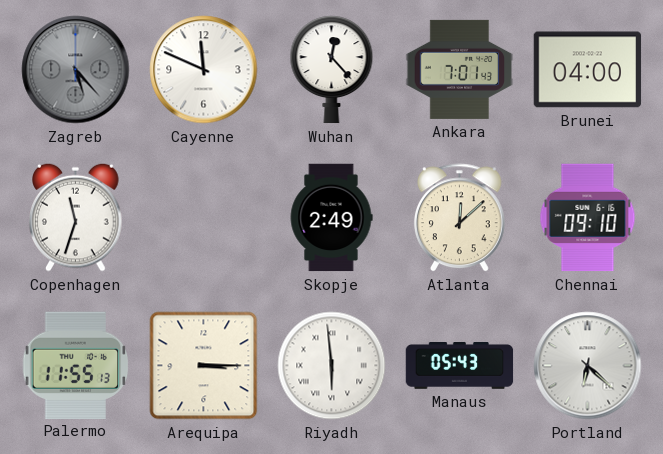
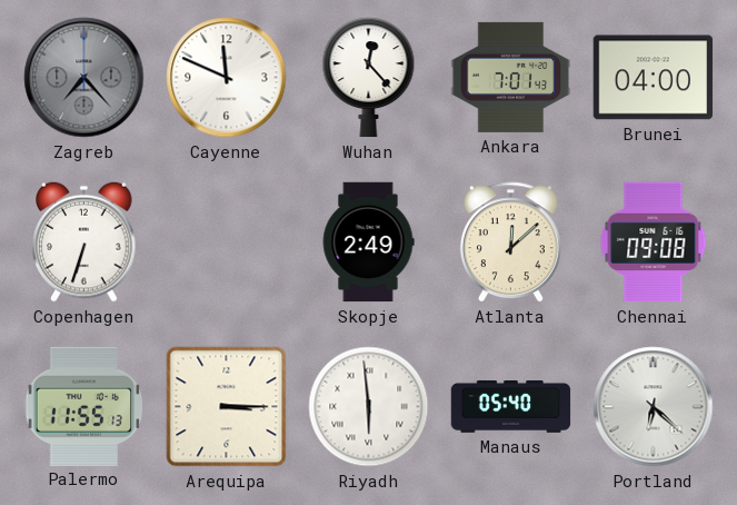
Zagreb: 5:23 -> 7:23 (84, 78)
Copenhagen: 11:33 -> 6:33 (84, 241)
Chennai: 09:10 -> 09:08 (654, 242)
Manaus: 05:43 -> 05:40 (511, 407)
